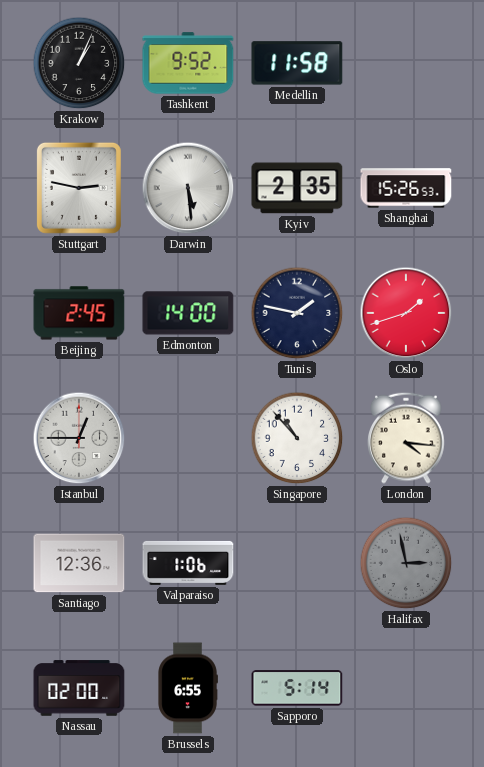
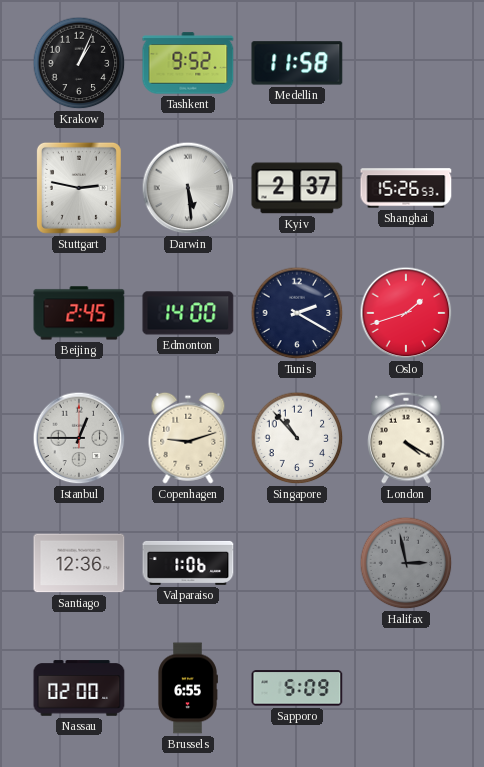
Kyiv: 2:35 -> 2:37 (297, 188)
Tunis: 1:47 -> 2:20 (297, 313)
Copenhagen: none -> 9:12 (188, 438)
London: 4:16 -> 4:20 (406, 438)
Sapporo: 5:14 -> 5:09 (297, 688)
